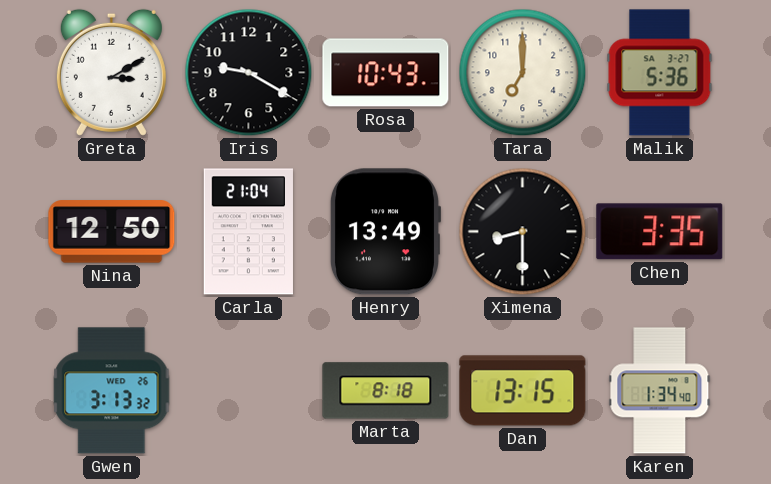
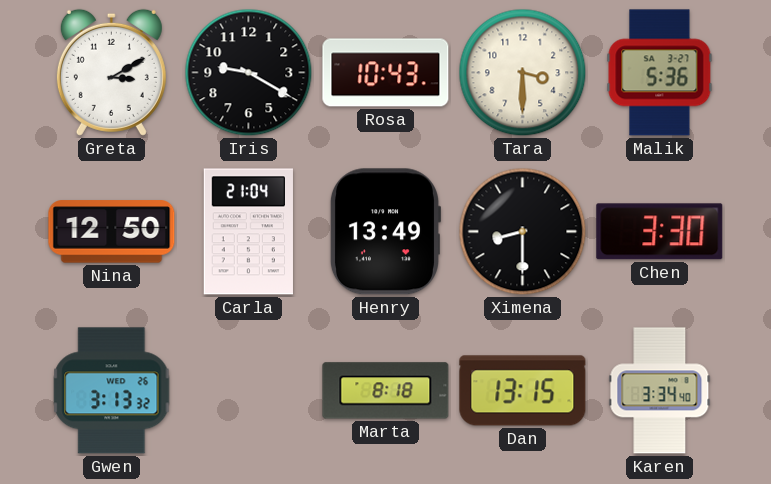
Tara: 7:00 -> 3:30 (523, 73)
Chen: 3:35 -> 3:30 (660, 232)
Karen: 1:34 -> 3:34 (660, 391)
